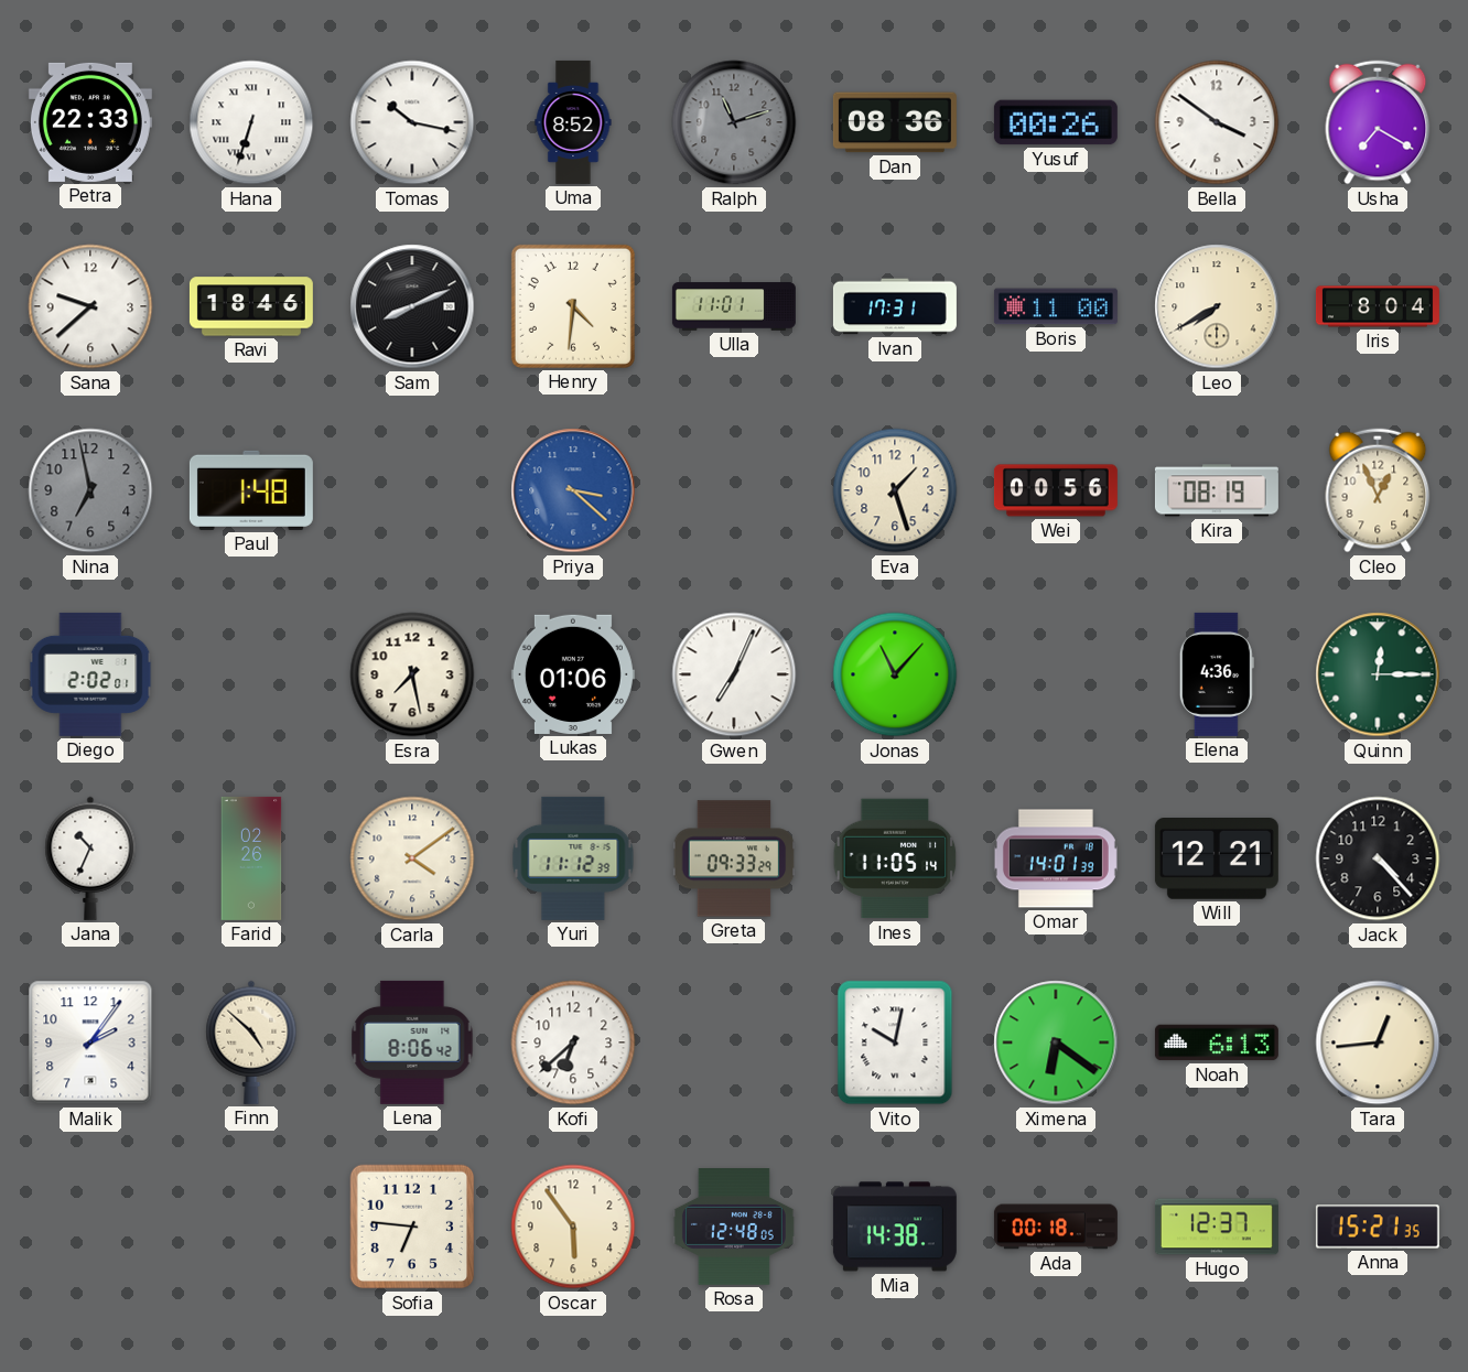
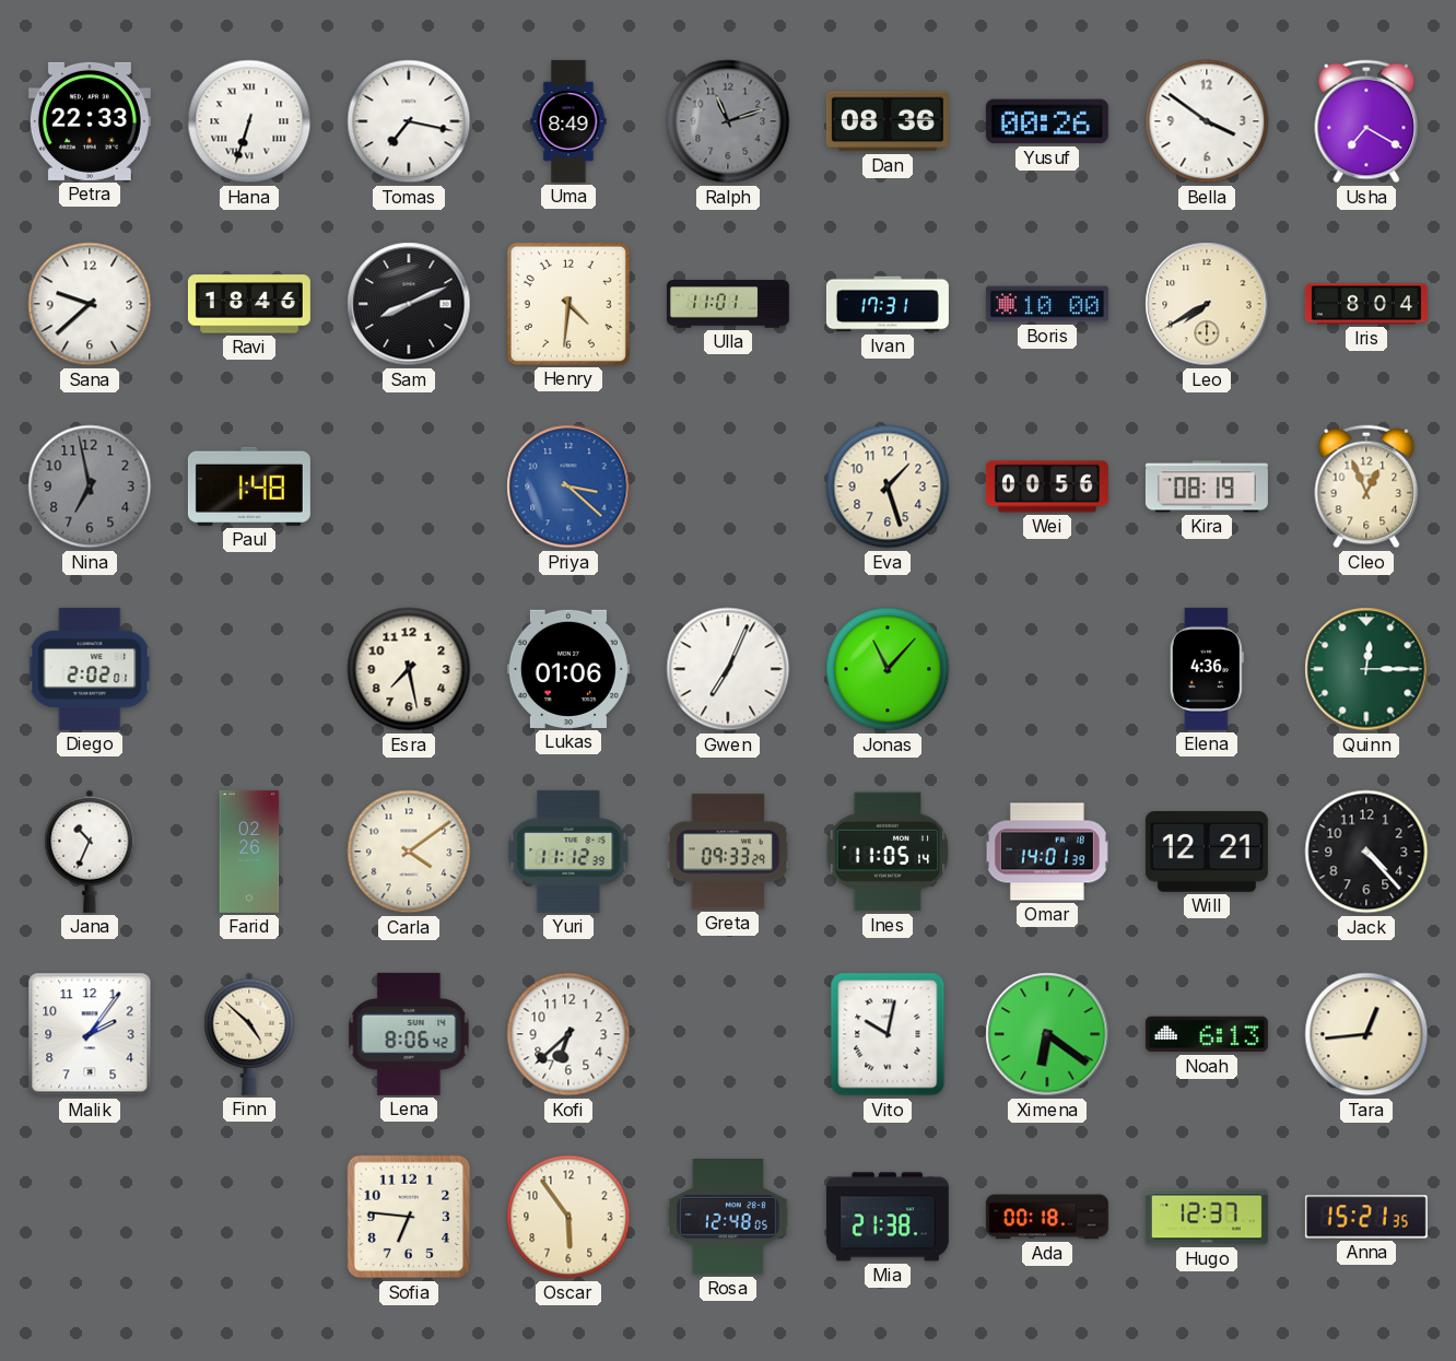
Tomas: 10:17 -> 7:17 (409, 121)
Uma: 8:52 -> 8:49 (568, 121)
Boris: 11:00 -> 10:00 (1047, 304)
Mia: 14:38 -> 21:38 (888, 1217)
